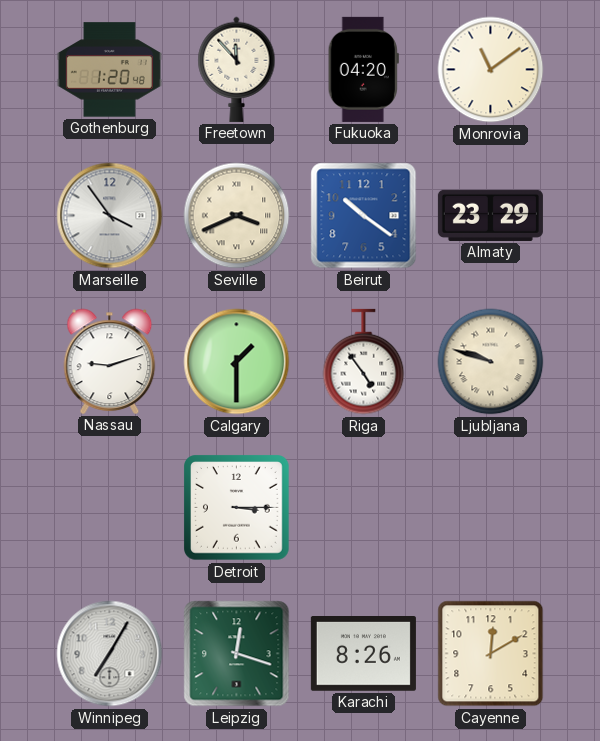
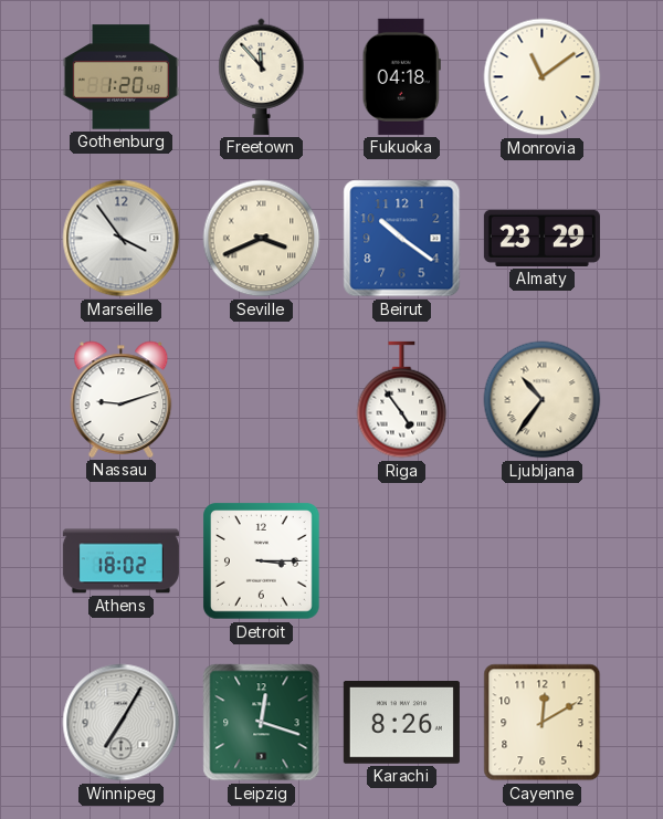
Fukuoka: 04:20 -> 04:18 (401, 76)
Calgary: 1:30 -> none (237, 362)
Ljubljana: 9:48 -> 10:36 (543, 400)
Athens: none -> 18:02 (120, 561)
